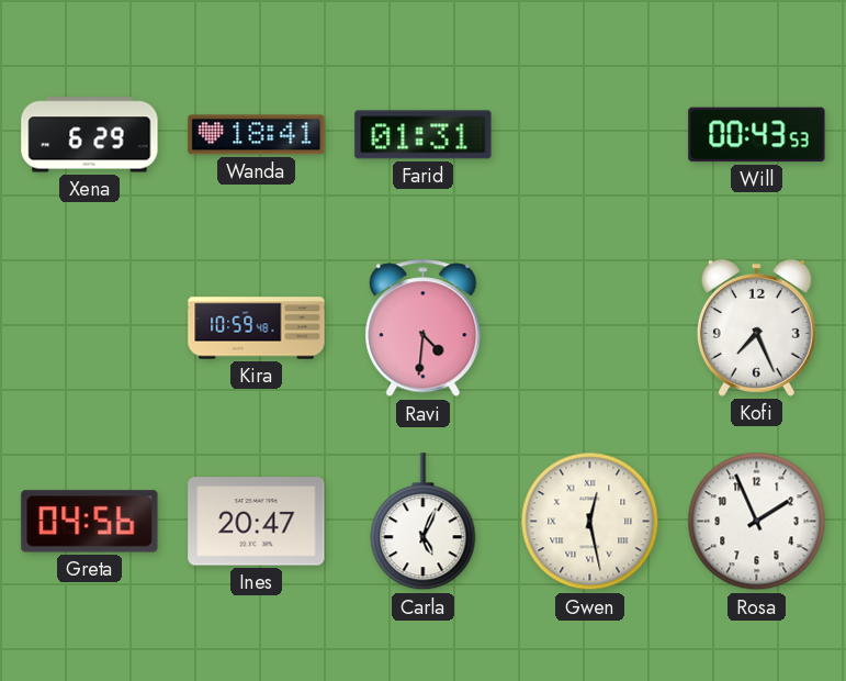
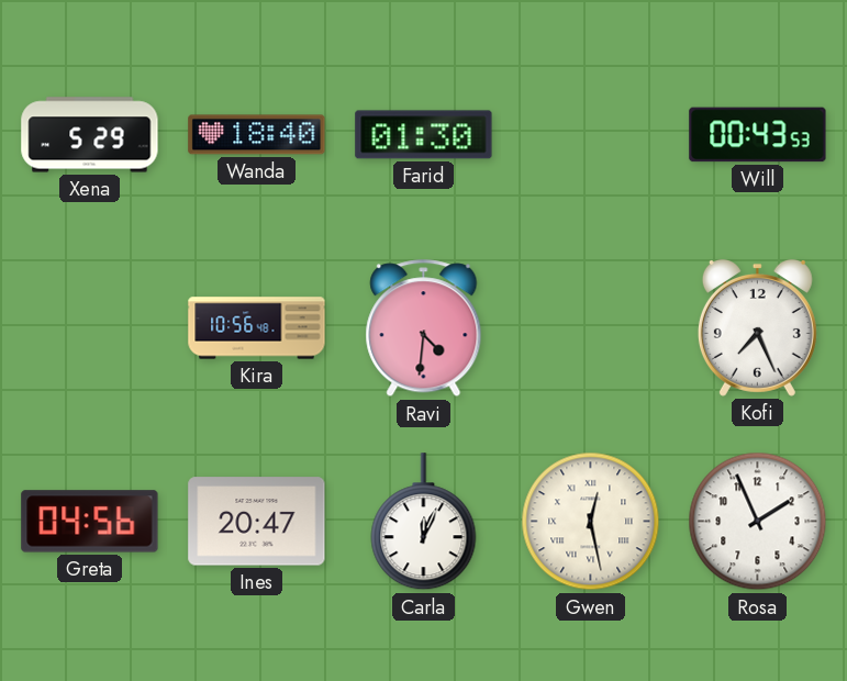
Xena: 6:29 -> 5:29 (90, 135)
Wanda: 18:41 -> 18:40 (257, 135)
Farid: 01:31 -> 01:30 (424, 135)
Kira: 10:59 -> 10:56 (257, 328)
Carla: 5:04 -> 12:04 (424, 522)
